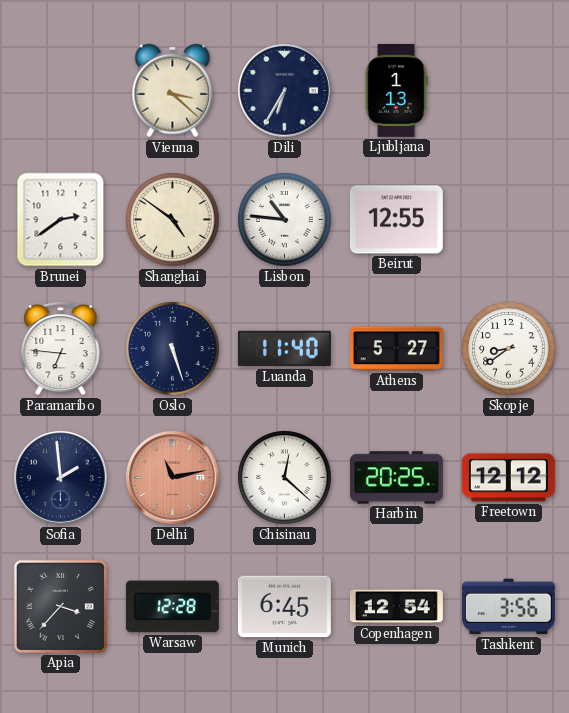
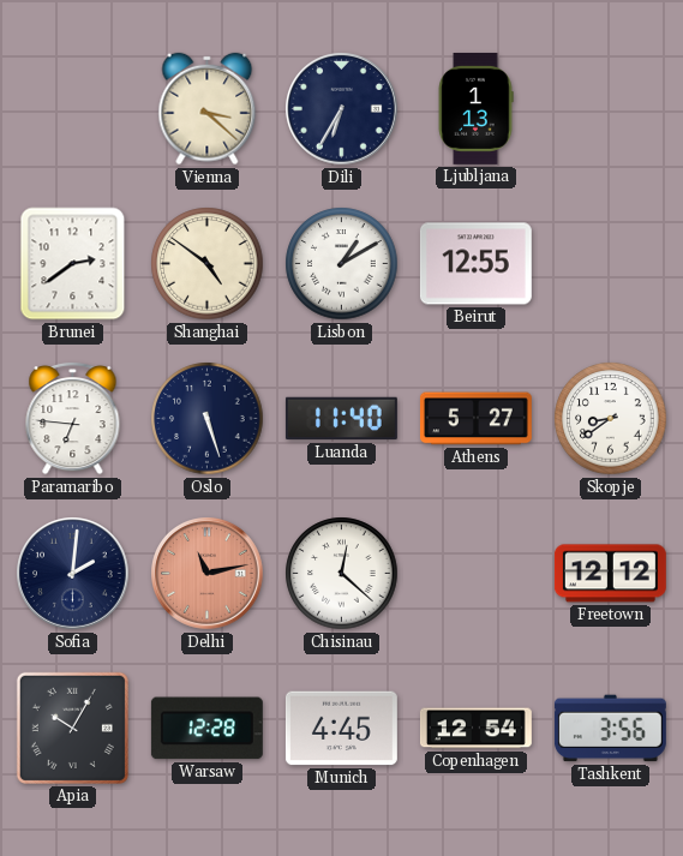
Lisbon: 10:46 -> 1:10 (342, 264)
Sofia: 1:59 -> 2:01 (73, 574)
Harbin: 20:25 -> none (396, 478)
Apia: 3:37 -> 10:05 (72, 728)
Munich: 6:45 -> 4:45 (341, 729)
